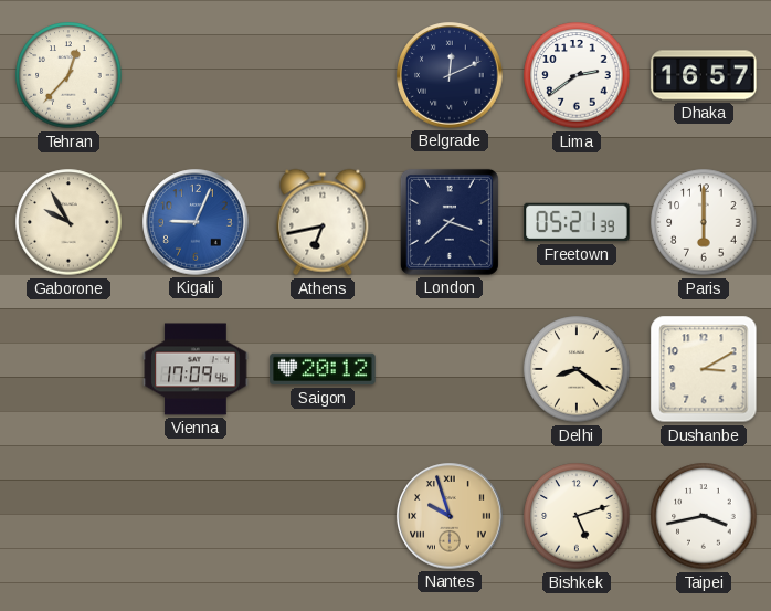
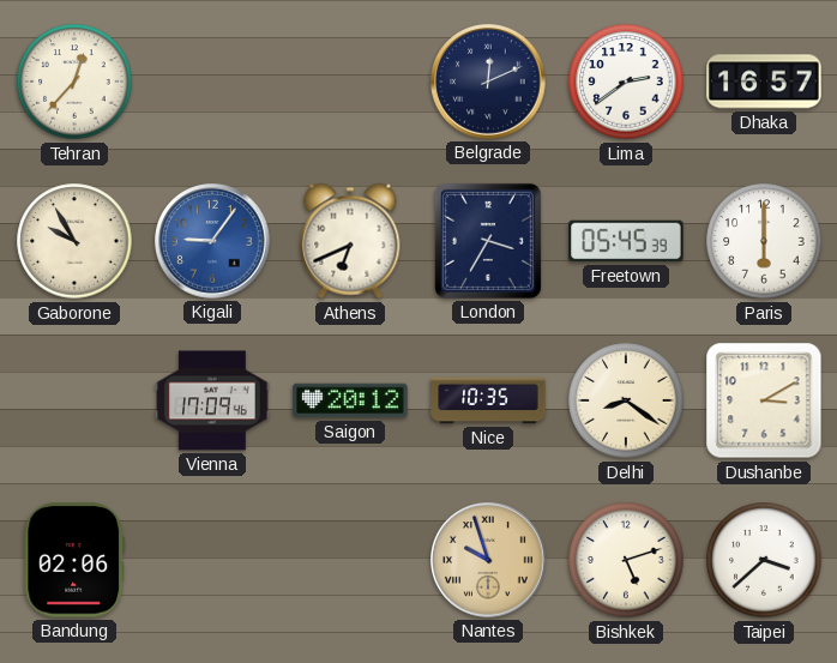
Kigali: 9:04 -> 9:06 (212, 241)
Athens: 6:43 -> 6:41 (350, 241)
London: 3:38 -> 3:35 (488, 241)
Freetown: 05:21 -> 05:45 (626, 241)
Nice: none -> 10:35 (488, 400)
Bandung: none -> 02:06 (74, 560)
Taipei: 3:43 -> 3:38 (764, 560)
